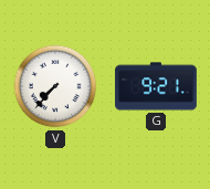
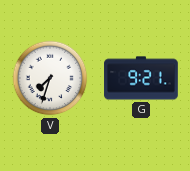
V: 7:37 -> 7:33 (50, 78)
